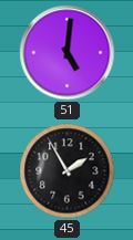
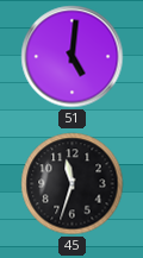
45: 1:55 -> 11:33 (73, 184)
